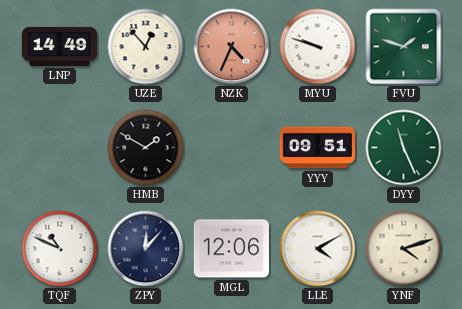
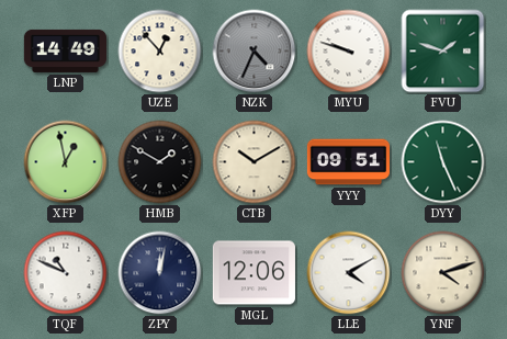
NZK dial: salmon -> grey (255, 52)
XFP: none -> 12:58 (66, 162)
CTB: none -> 10:10 (255, 162)
ZPY: 12:07 -> 12:02 (160, 273)
